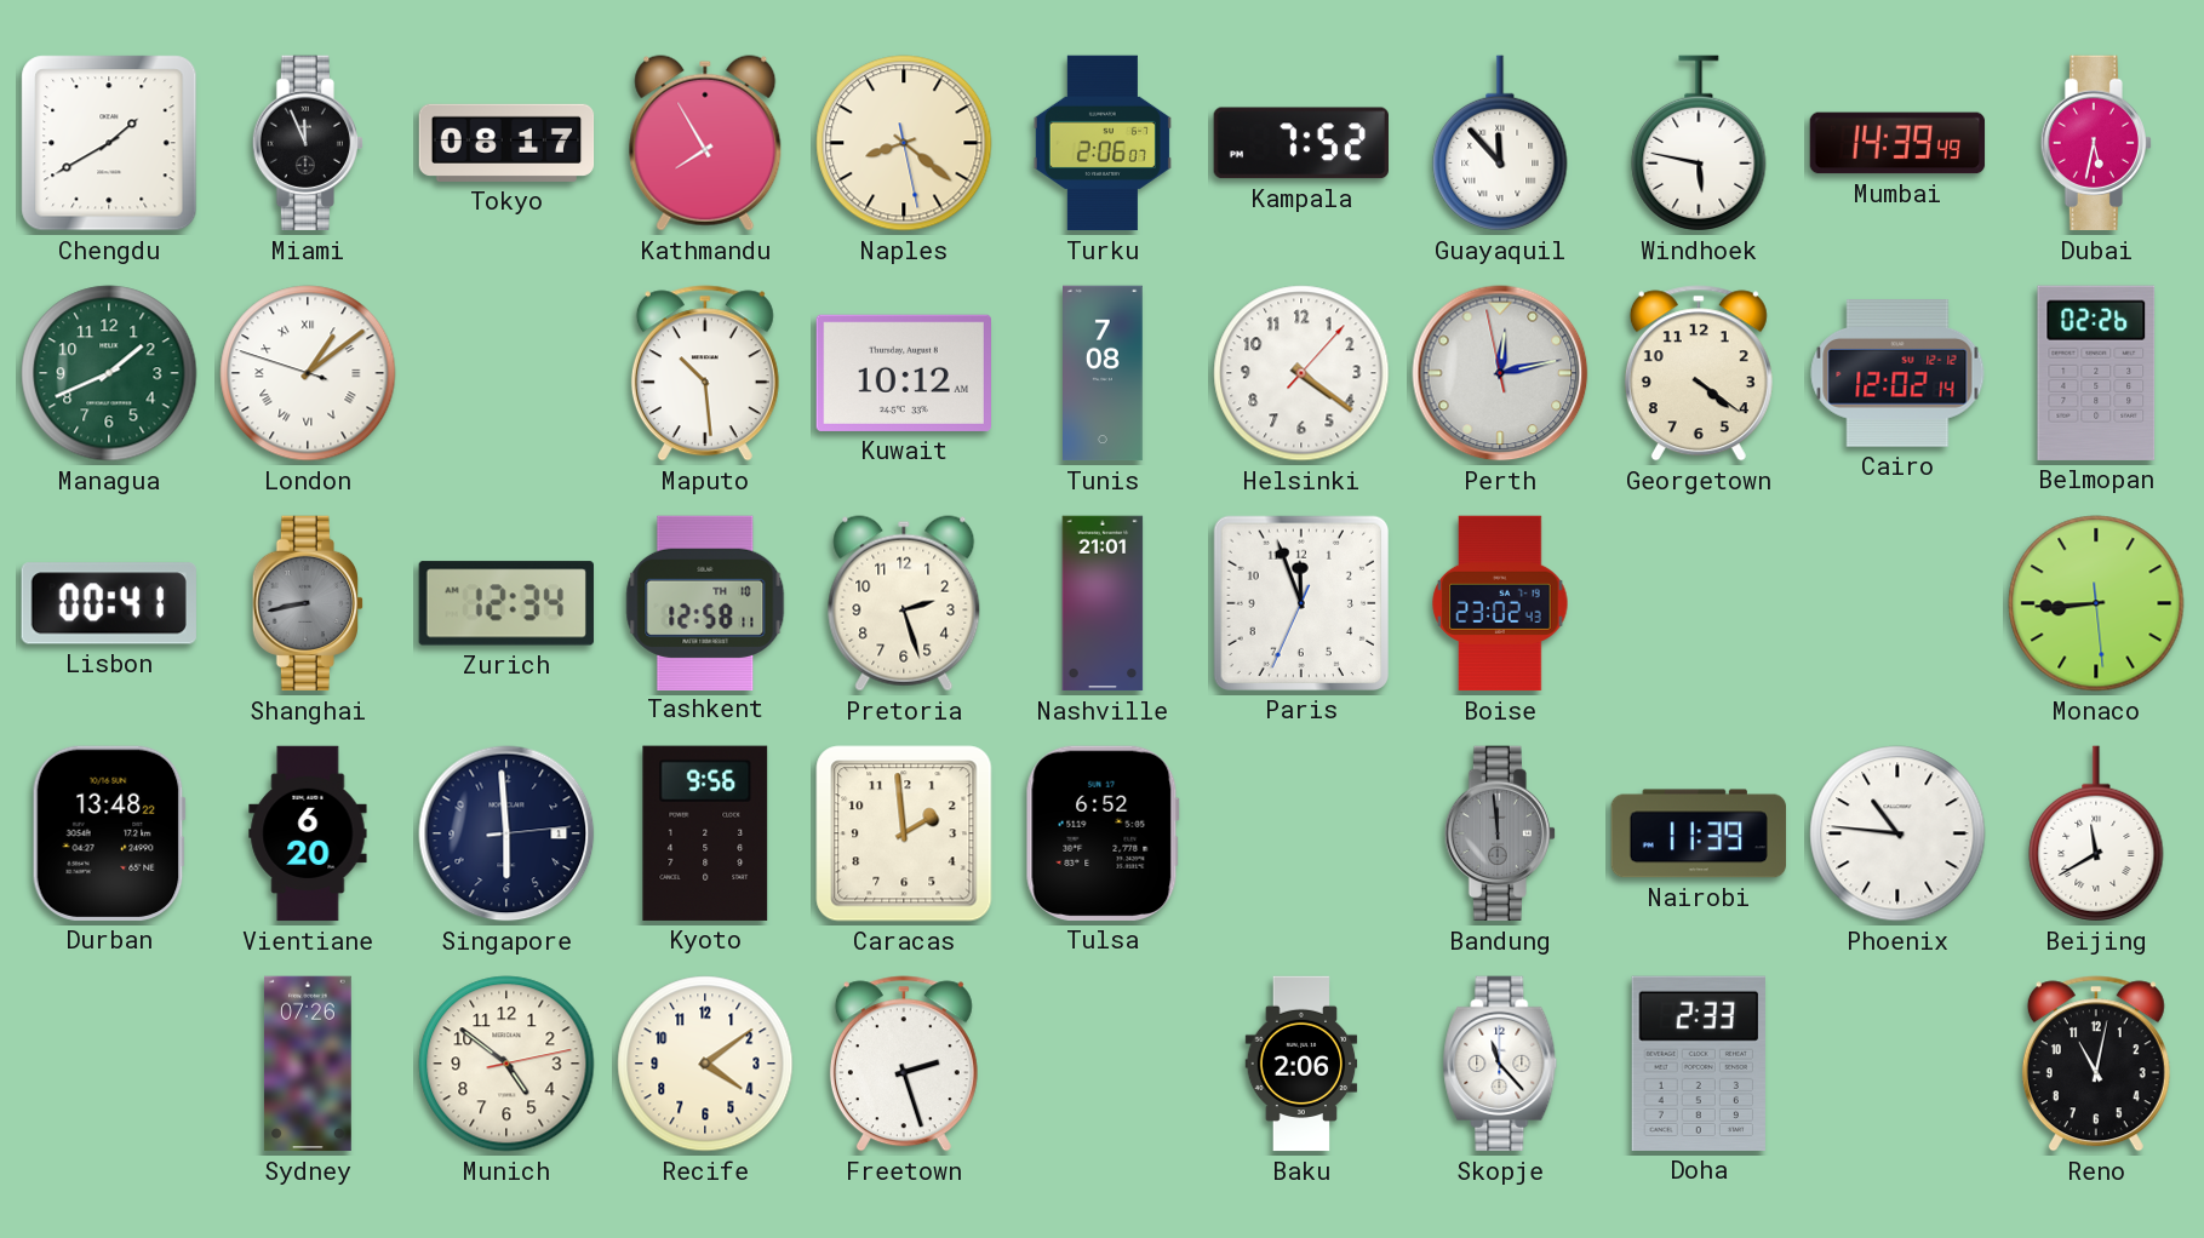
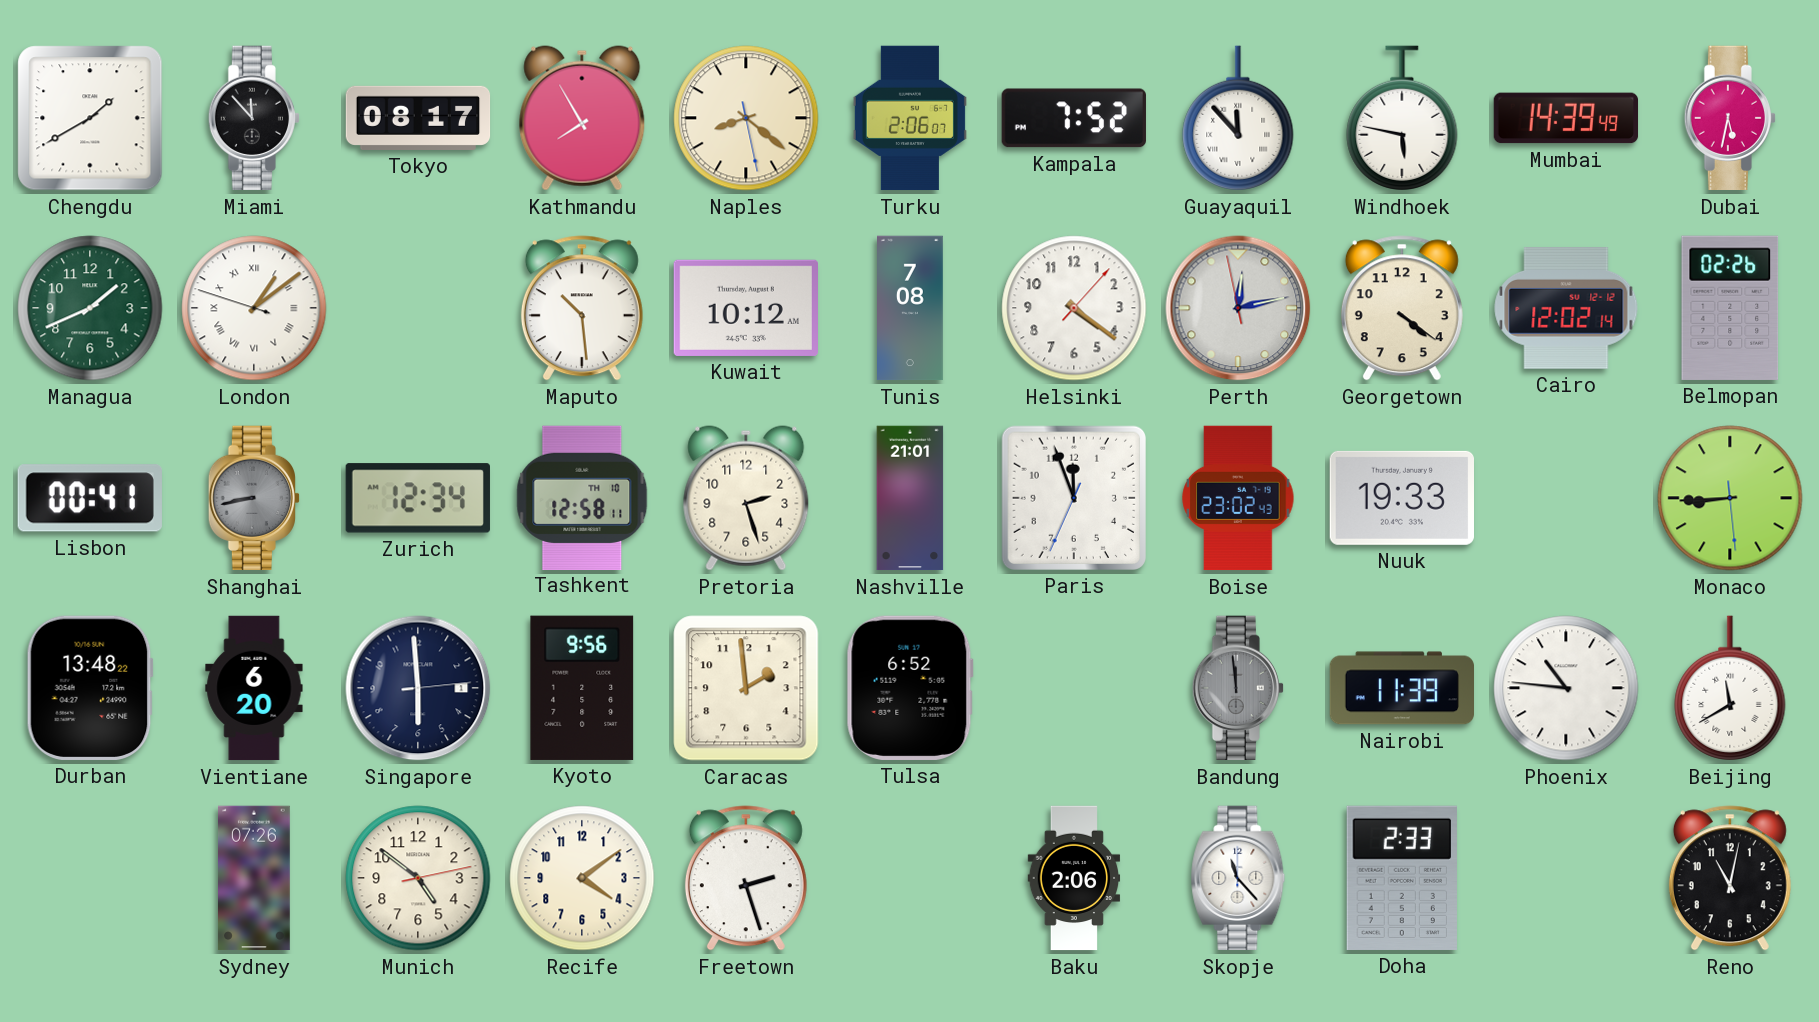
Miami: 11:56 -> 11:53 (253, 118)
Nuuk: none -> 19:33 (1401, 498)
